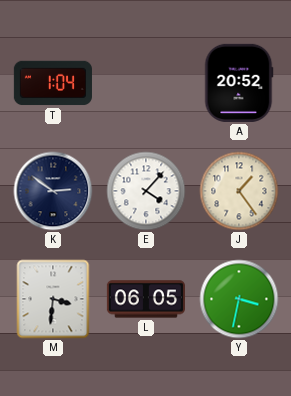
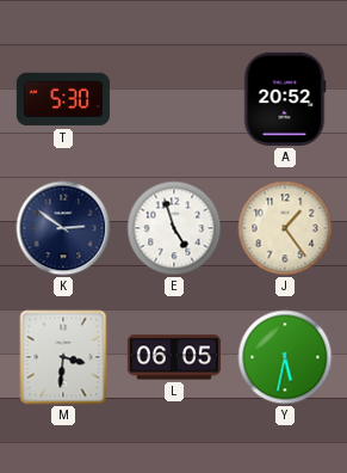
T: 1:04 -> 5:30 (63, 99)
E: 4:07 -> 4:57 (174, 228)
Y: 3:32 -> 5:32 (285, 357)
